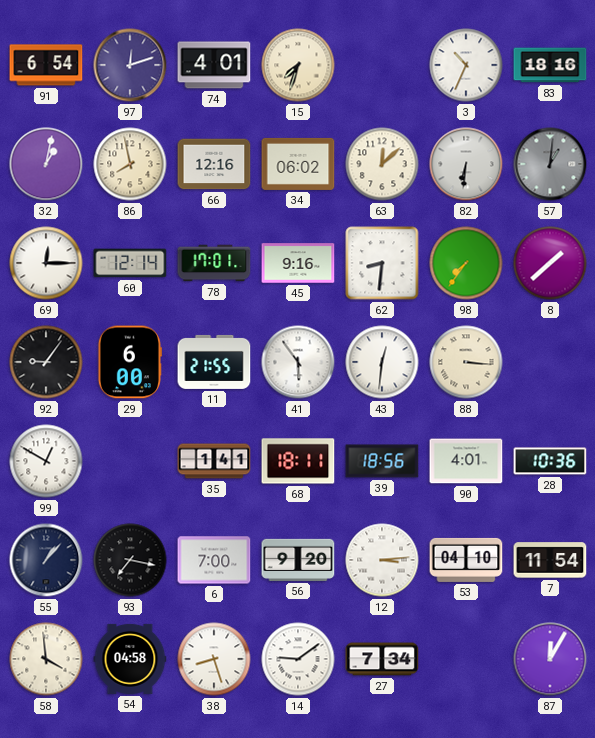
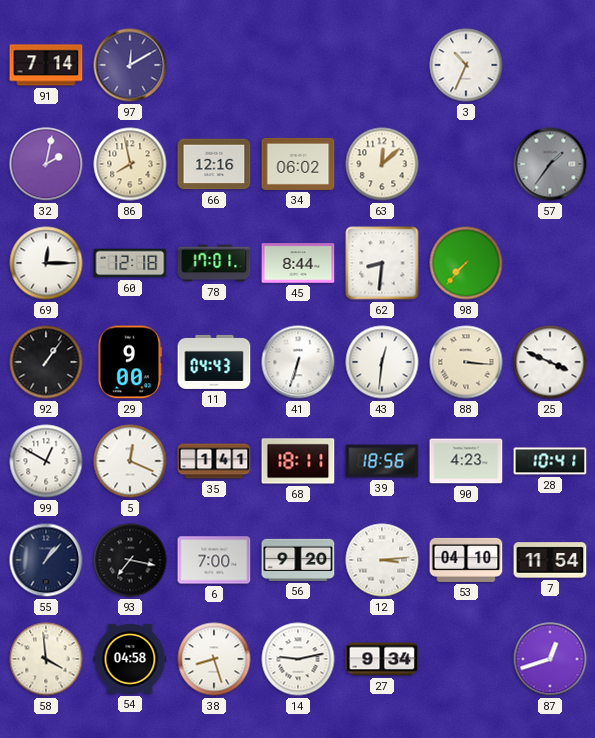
91: 6:54 -> 7:14 (46, 65)
97: 12:12 -> 12:10 (130, 65)
74: 4:01 -> none (214, 65)
15: 7:33 -> none (298, 65)
83: 18:16 -> none (550, 65)
32: 1:02 -> 2:02 (46, 164)
82: 6:31 -> none (466, 164)
57: 1:01 -> 1:36 (550, 164)
60: 12:14 -> 12:18 (130, 263)
45: 9:16 -> 8:44 (298, 263)
98: 7:36 -> 7:37 (466, 263)
8: 1:38 -> none (550, 263)
92: 9:06 -> 1:06 (46, 362)
29: 6:00 -> 9:00 (130, 362)
11: 21:55 -> 04:43 (214, 362)
41: 5:54 -> 6:33 (298, 362)
25: none -> 3:49 (550, 362)
5: none -> 12:19 (130, 461)
90: 4:01 -> 4:23 (466, 461)
28: 10:36 -> 10:41 (550, 461)
14: 9:09 -> 9:13 (298, 659)
27: 7:34 -> 9:34 (382, 659)
87: 12:05 -> 12:42 (550, 659)
